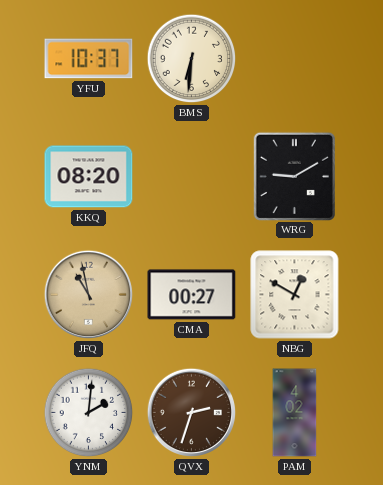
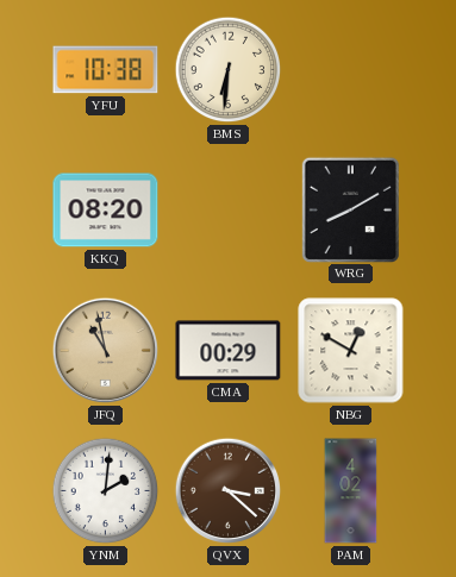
YFU: 10:37 -> 10:38 (106, 70)
WRG: 9:10 -> 8:10 (350, 209)
CMA: 00:27 -> 00:29 (229, 351)
QVX: 2:33 -> 3:22 (229, 491)
